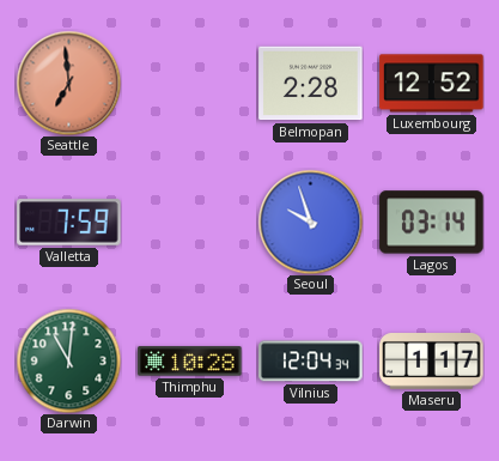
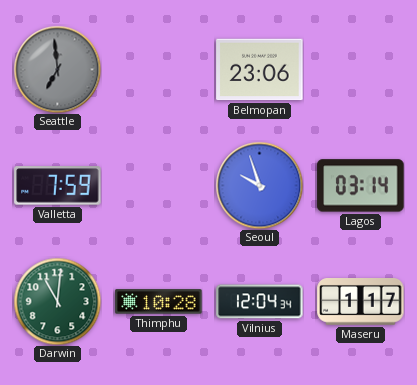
Seattle dial: salmon -> grey (57, 69)
Belmopan: 2:28 -> 23:06 (260, 70)
Luxembourg: 12:52 -> none (432, 84)
